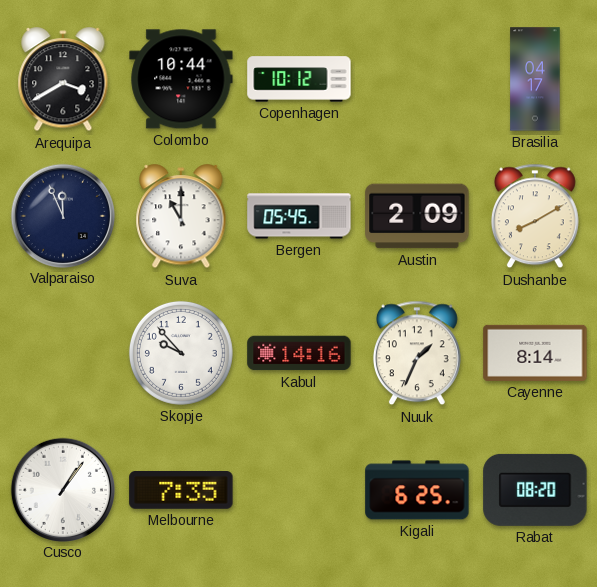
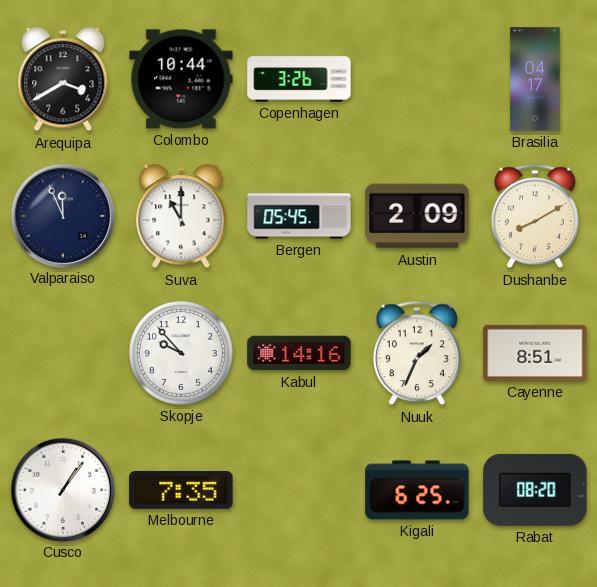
Copenhagen: 10:12 -> 3:26 (299, 79)
Cayenne: 8:14 -> 8:51 (535, 353)
